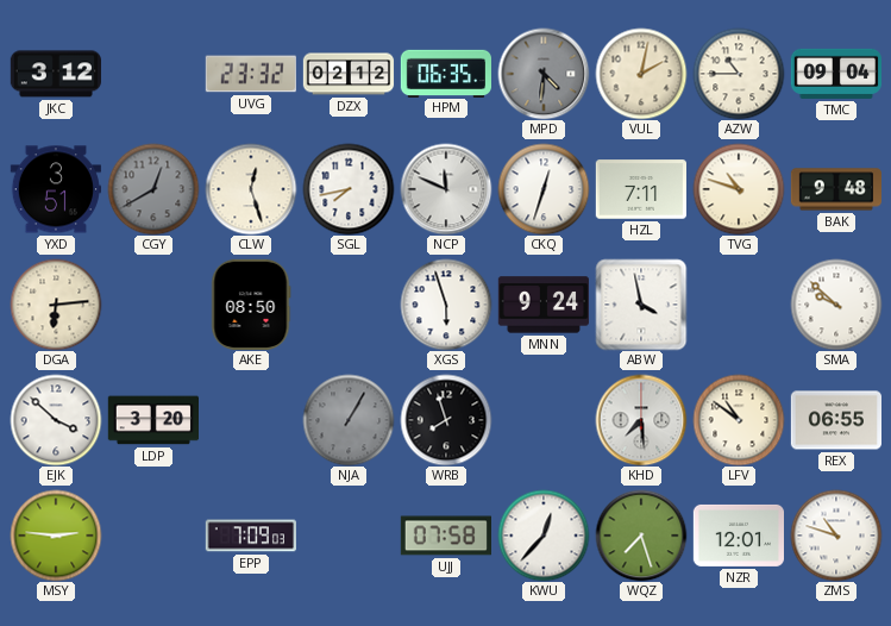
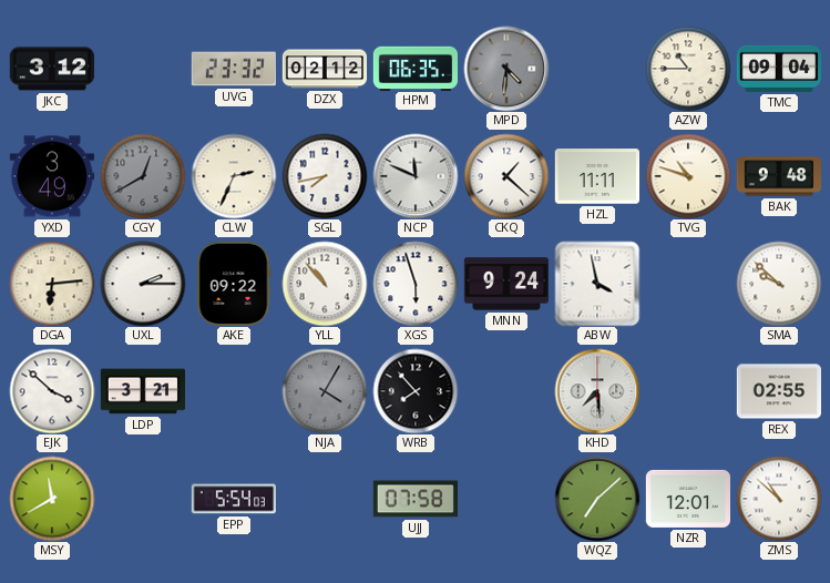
VUL: 2:02 -> none (641, 74)
YXD: 3:51 -> 3:49 (51, 176)
CLW: 12:27 -> 2:34 (234, 176)
CKQ: 12:33 -> 1:22 (506, 176)
HZL: 7:11 -> 11:11 (596, 176)
UXL: none -> 2:15 (143, 284)
AKE: 08:50 -> 09:22 (234, 283)
YLL: none -> 10:53 (325, 284)
LDP: 3:20 -> 3:21 (142, 391)
NJA: 1:05 -> 4:05 (325, 391)
WRB: 7:57 -> 7:53 (416, 391)
LFV: 10:51 -> none (739, 420)
REX: 06:55 -> 02:55 (778, 391)
MSY: 2:46 -> 11:40 (52, 499)
EPP: 7:09 -> 5:54 (234, 499)
KWU: 12:37 -> none (544, 536)
WQZ: 7:27 -> 7:08 (597, 499)
ZMS: 10:48 -> 10:52 (779, 499)
